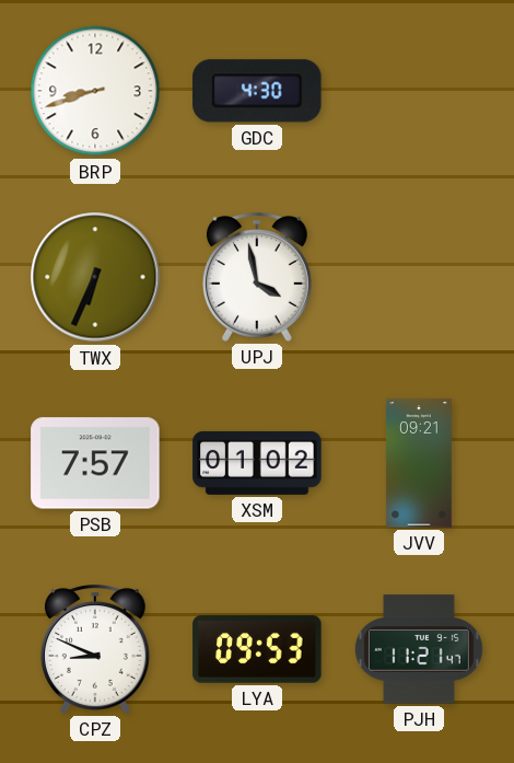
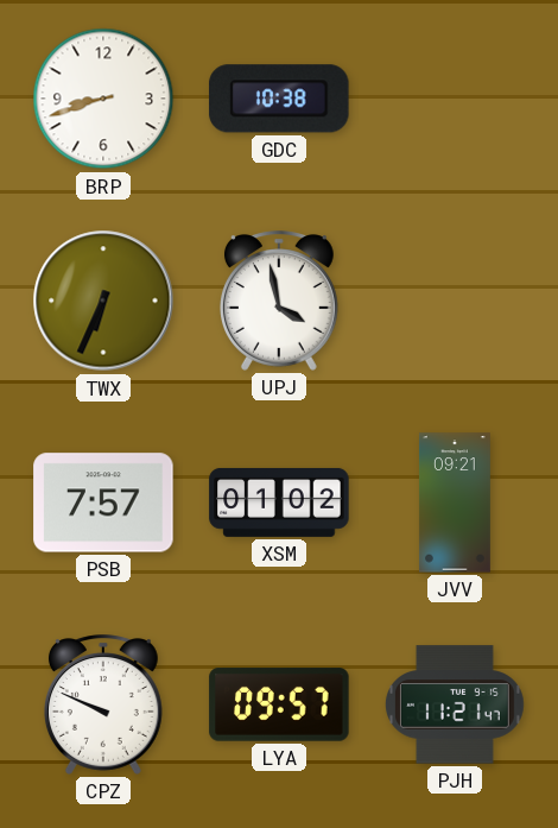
GDC: 4:30 -> 10:38 (279, 99)
CPZ: 8:49 -> 9:49 (103, 704)
LYA: 09:53 -> 09:57 (279, 704)
